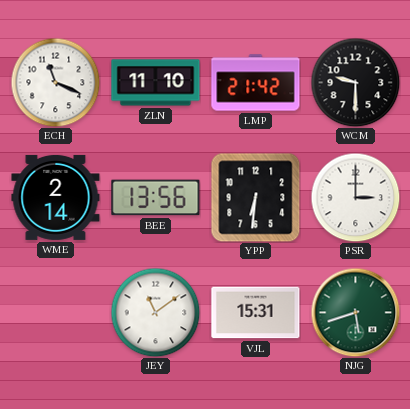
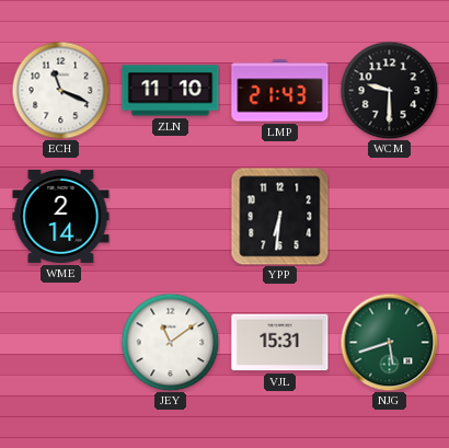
LMP: 21:42 -> 21:43 (280, 91)
BEE: 13:56 -> none (156, 198)
PSR: 3:00 -> none (355, 197)
